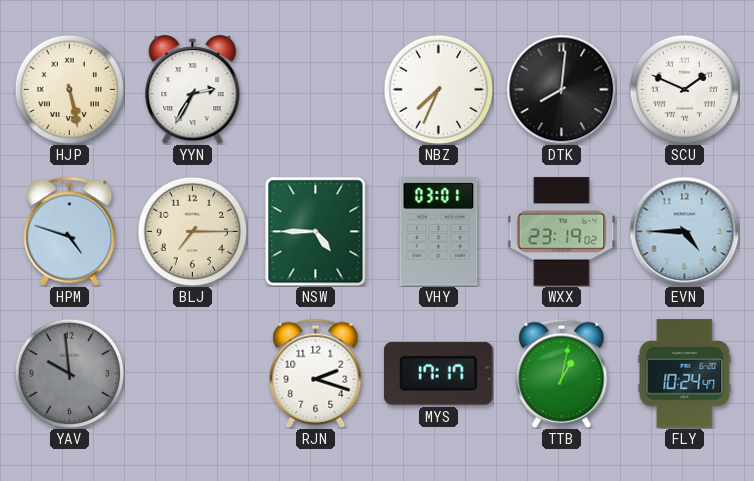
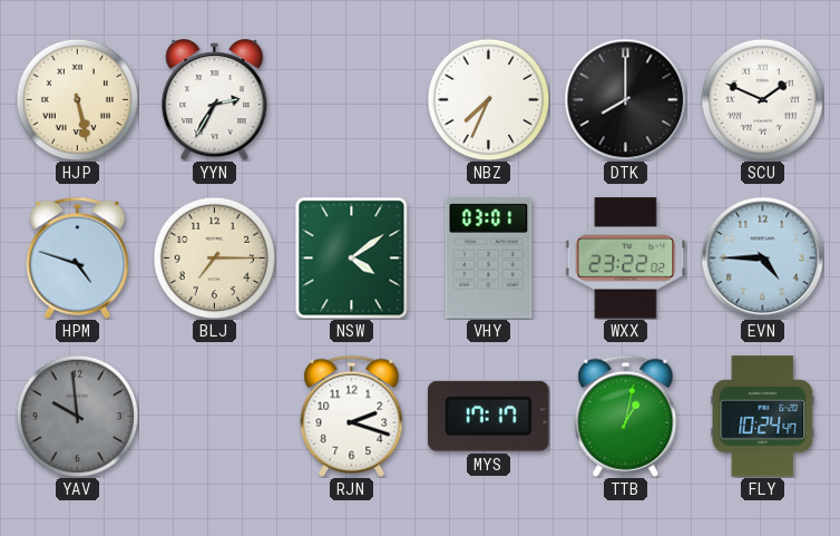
DTK: 8:01 -> 8:00 (625, 99)
NSW: 4:45 -> 4:09 (352, 257)
WXX: 23:19 -> 23:22 (626, 259)
